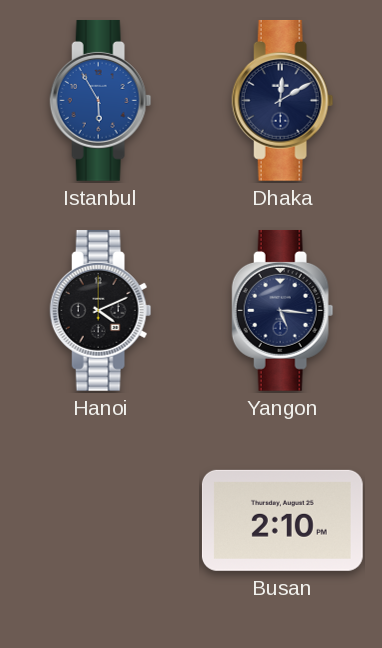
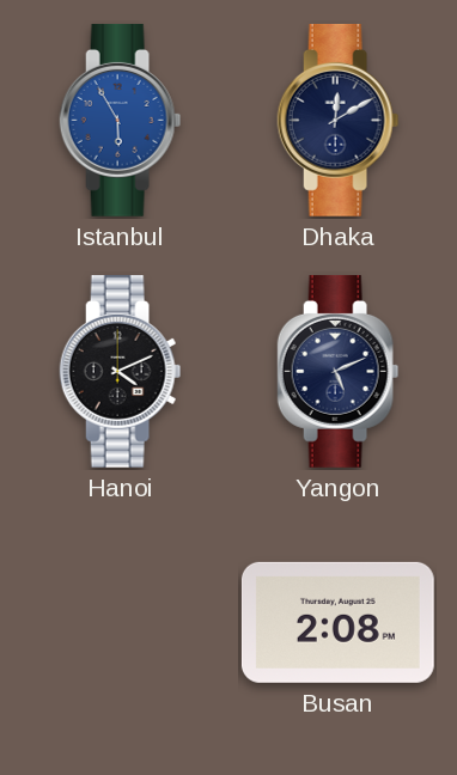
Yangon: 5:16 -> 5:11 (339, 371)
Busan: 2:10 -> 2:08 (337, 622)
